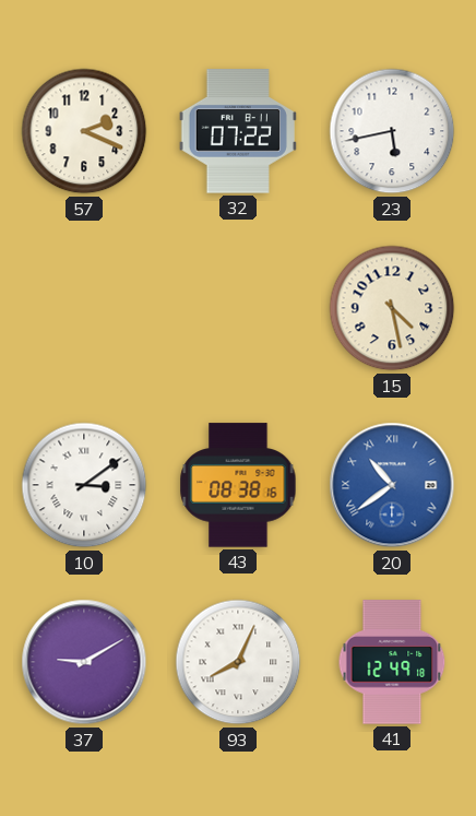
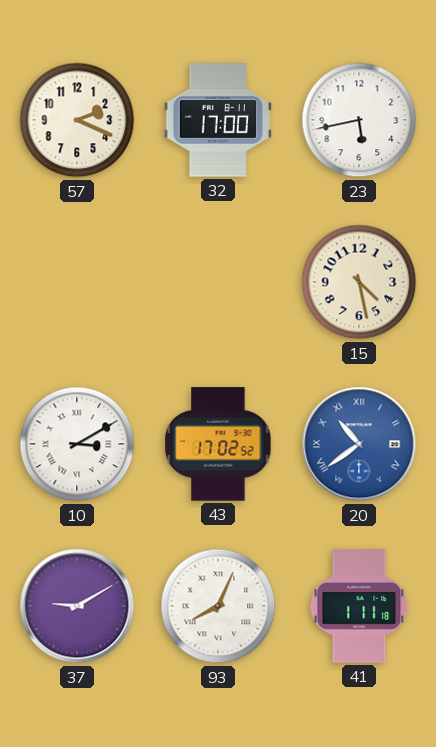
32: 07:22 -> 17:00 (218, 120)
10: 3:09 -> 3:10 (77, 444)
43: 08:38 -> 17:02 (218, 444)
41: 12:49 -> 1:11 (359, 606)
